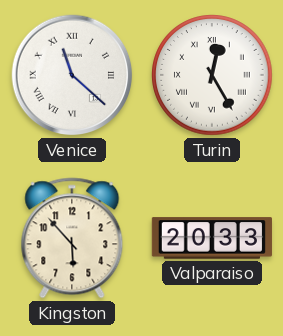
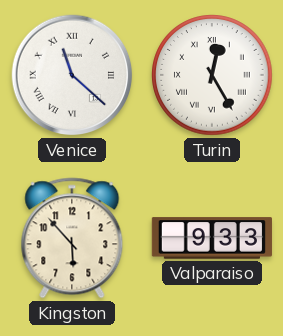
Valparaiso: 20:33 -> 9:33 (211, 238)
